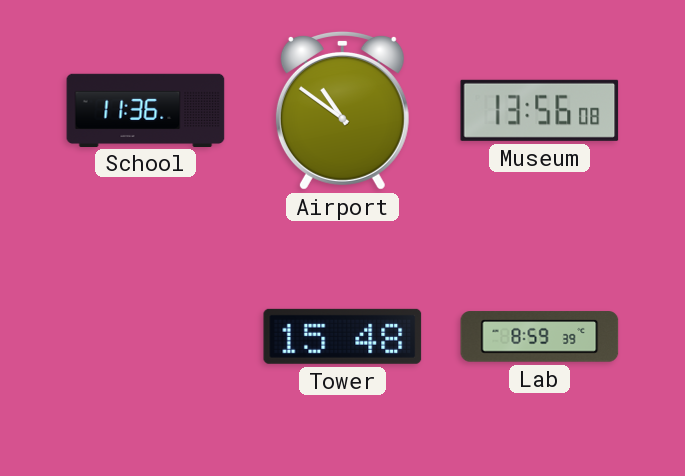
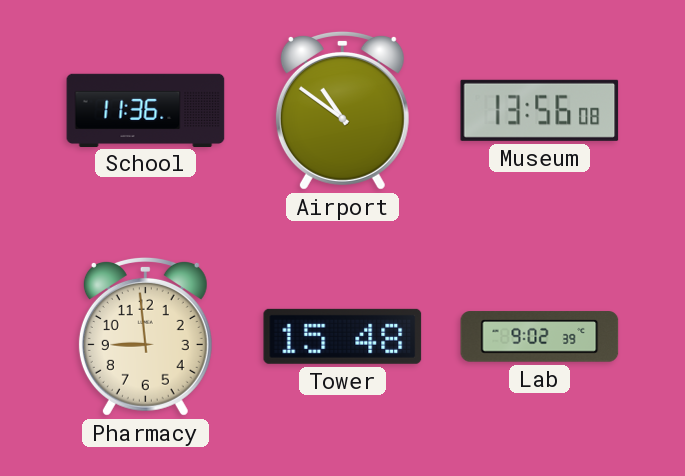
Pharmacy: none -> 8:59 (145, 336)
Lab: 8:59 -> 9:02 (540, 337)
